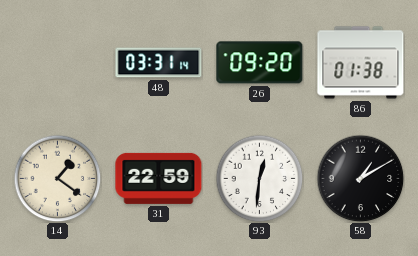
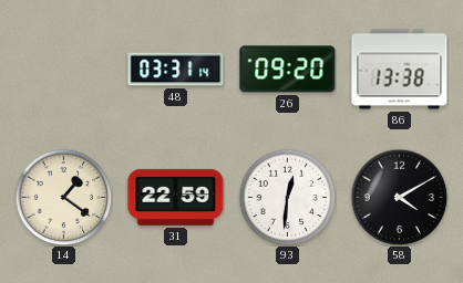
86: 01:38 -> 13:38 (400, 70)
58: 1:10 -> 4:10 (399, 197)
